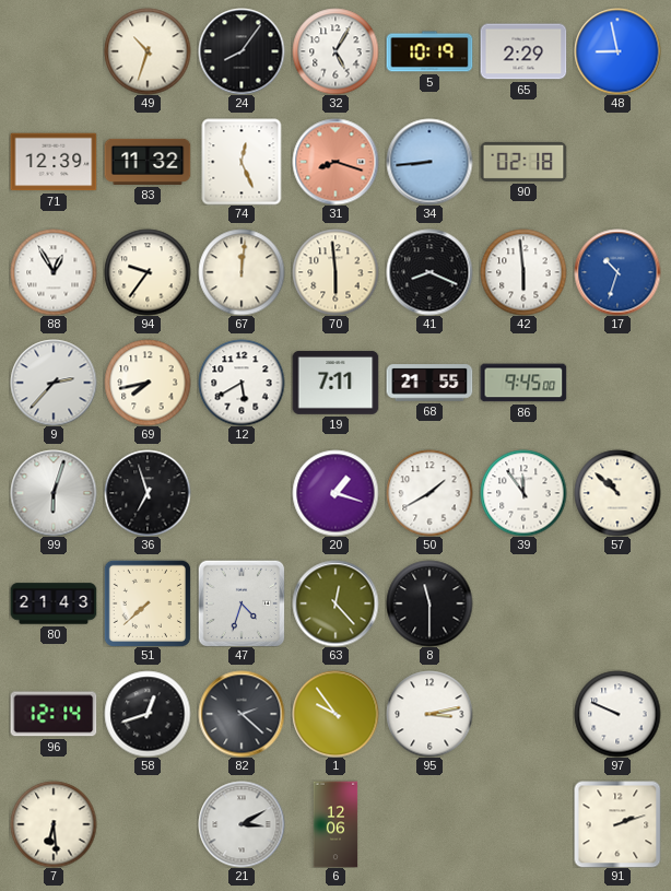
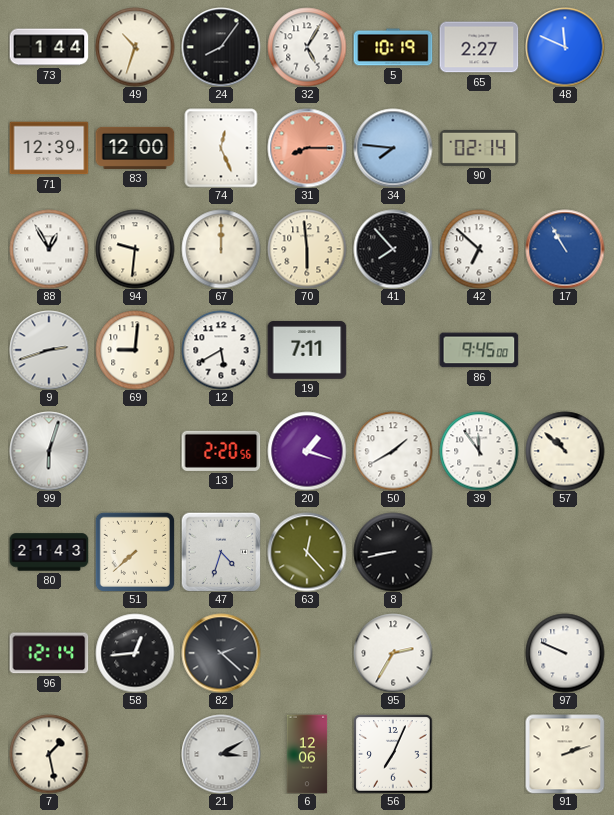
73: none -> 1:44 (49, 47)
65: 2:29 -> 2:27 (479, 47)
48: 8:58 -> 11:49 (565, 47)
83: 11:32 -> 12:00 (135, 148)
31: 8:18 -> 8:15 (307, 148)
34: 8:44 -> 7:46 (393, 148)
90: 02:18 -> 02:14 (479, 148)
94: 9:36 -> 9:31 (135, 249)
67: 12:01 -> 12:00 (221, 249)
41: 8:19 -> 7:53 (393, 249)
42: 5:59 -> 6:52 (479, 249)
17: 10:33 -> 10:55 (565, 249)
9: 2:37 -> 2:42 (49, 350)
69: 7:43 -> 9:01 (135, 350)
68: 21:55 -> none (429, 383)
36: 6:57 -> none (148, 493)
13: none -> 2:20 (221, 451)
8: 11:30 -> 8:43 (393, 552)
58: 12:42 -> 12:44 (135, 653)
1: 9:54 -> none (335, 714)
95: 3:13 -> 2:35 (393, 653)
7: 6:29 -> 1:28 (49, 754)
56: none -> 7:04 (393, 754)
